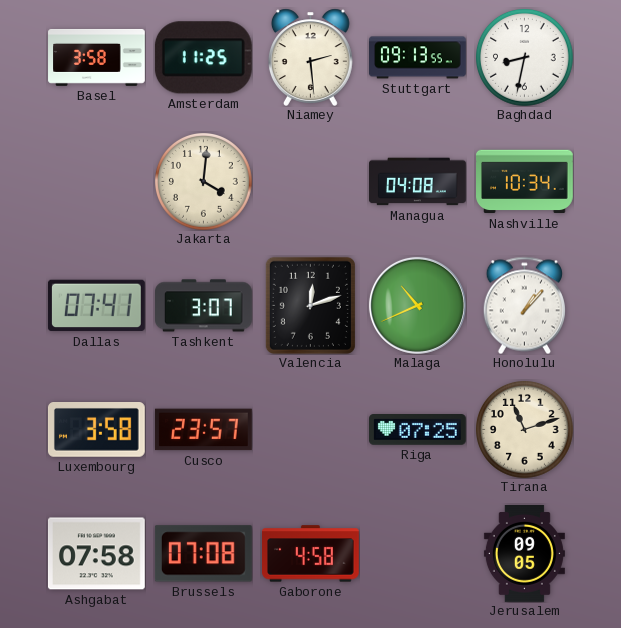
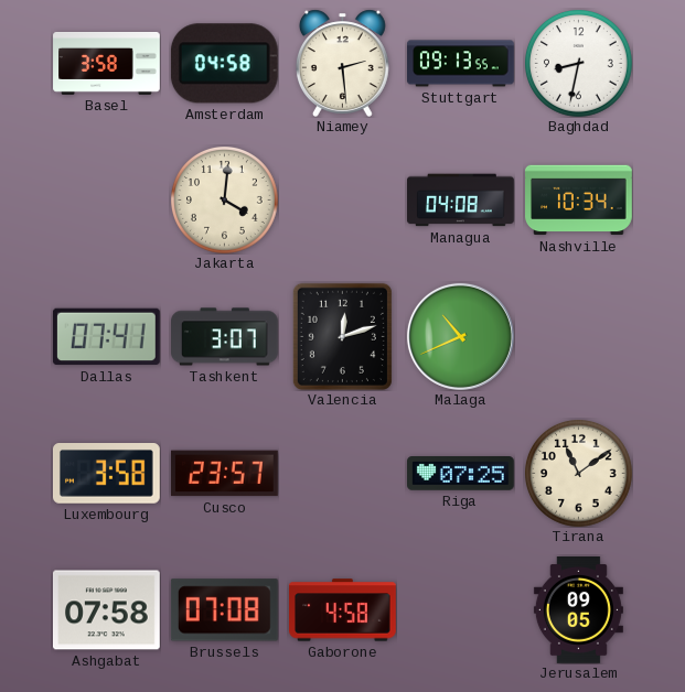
Amsterdam: 11:25 -> 04:58 (224, 64)
Honolulu: 1:07 -> none (524, 305)
Tirana: 11:12 -> 11:09 (579, 474)
